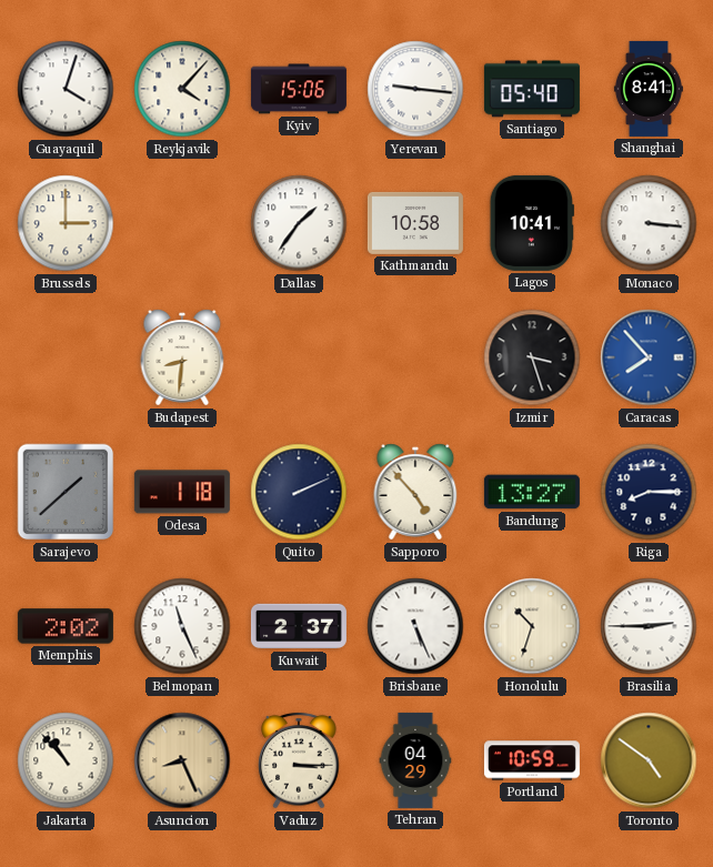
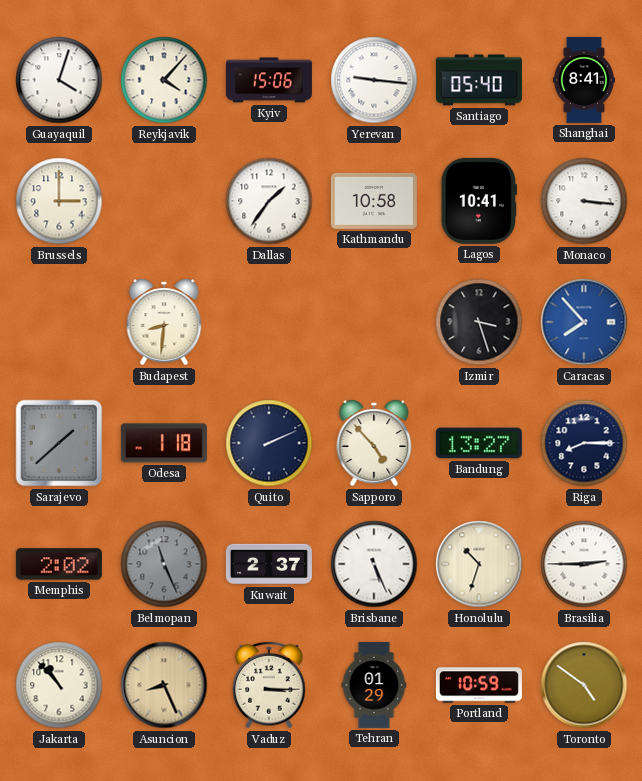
Belmopan dial: white -> grey (164, 564)
Tehran: 04:29 -> 01:29 (374, 685)
